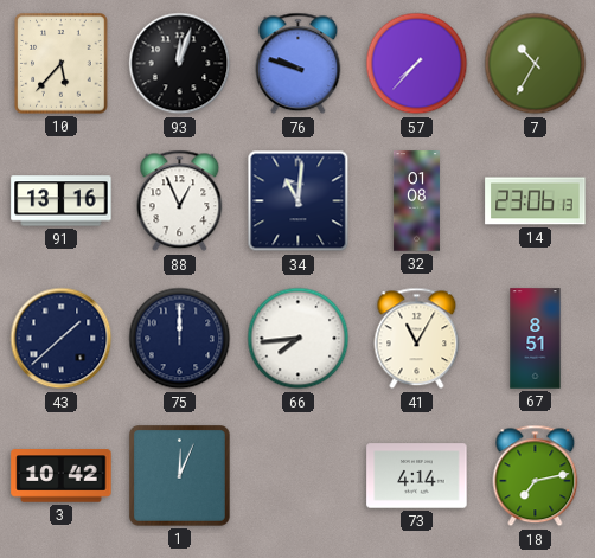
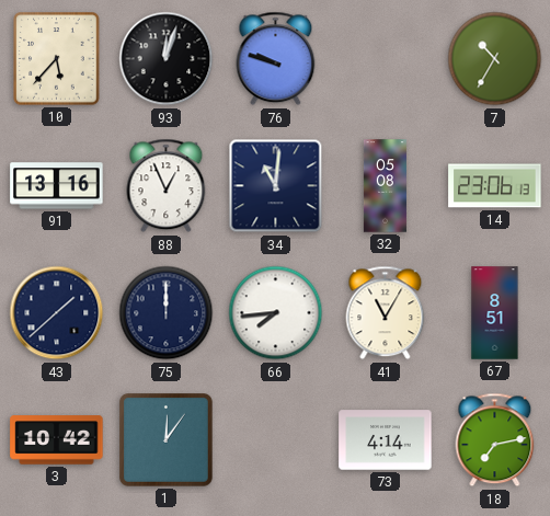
57: 7:37 -> none (417, 64)
32: 01:08 -> 05:08 (385, 186)
1: 12:04 -> 12:06 (167, 440)
